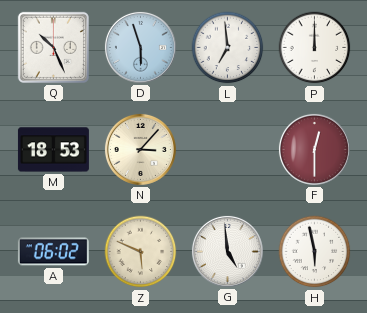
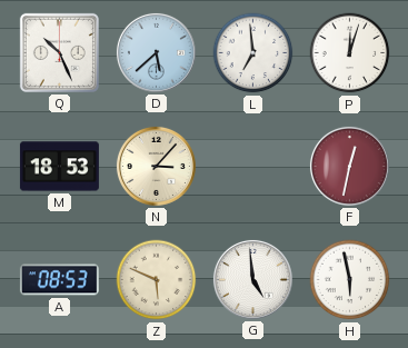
D: 5:57 -> 5:38 (156, 52)
P: 12:00 -> 12:03 (350, 53)
F: 12:30 -> 12:32 (349, 166)
A: 06:02 -> 08:53 (59, 280)
